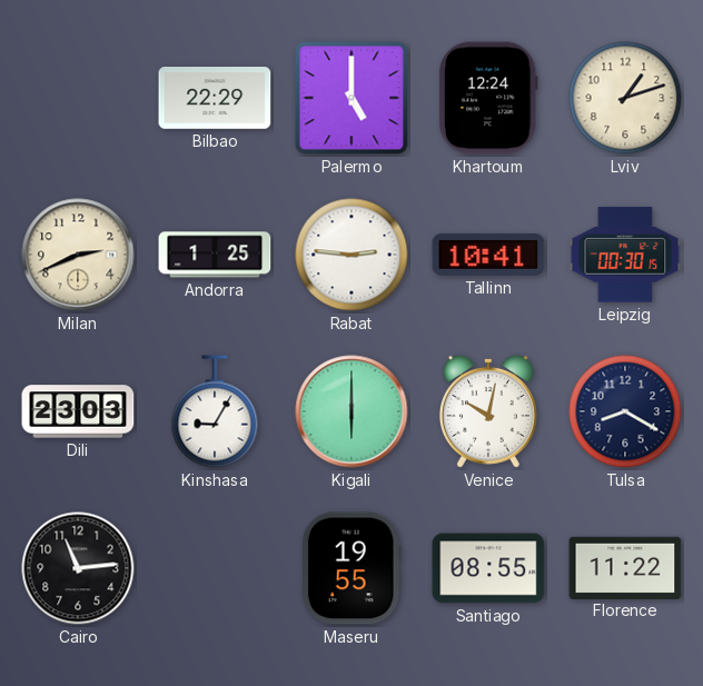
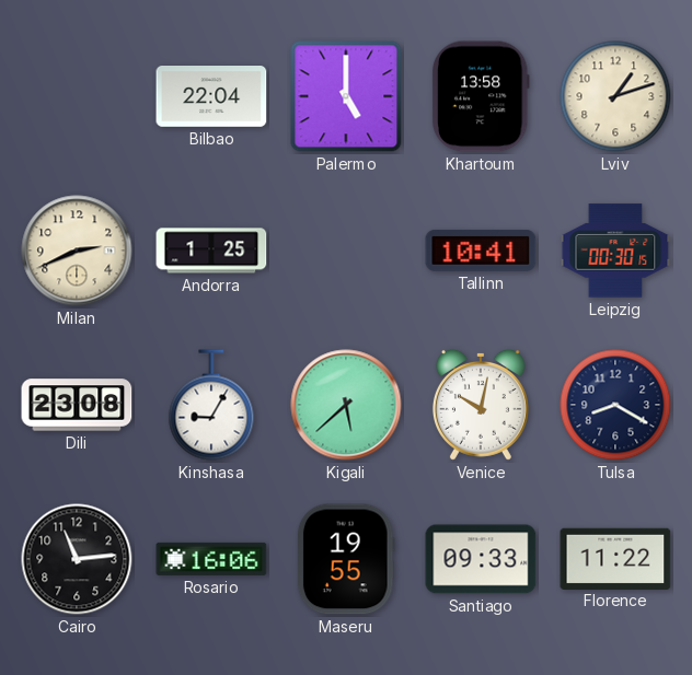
Bilbao: 22:29 -> 22:04 (211, 97)
Khartoum: 12:24 -> 13:58 (481, 96)
Rabat: 2:46 -> none (351, 255)
Dili: 23:03 -> 23:08 (77, 405)
Kigali: 6:00 -> 5:38 (346, 405)
Rosario: none -> 16:06 (211, 559)
Santiago: 08:55 -> 09:33 (481, 559)
